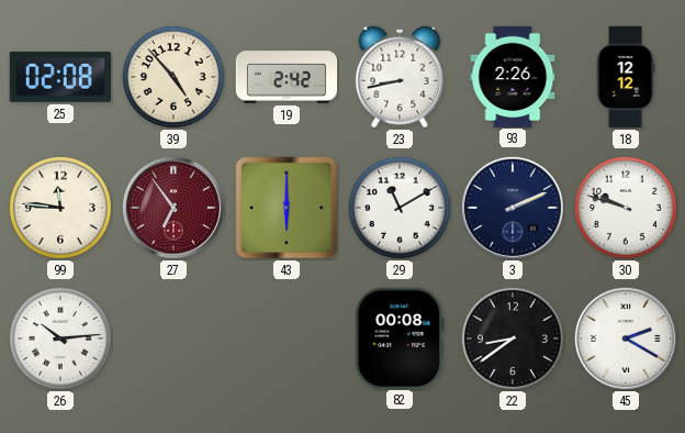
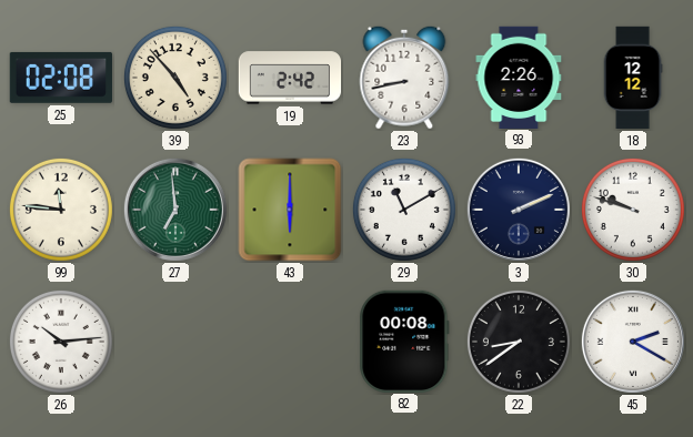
27: 6:54 -> 6:59 (175, 210)
27 dial: burgundy -> green (175, 210)
